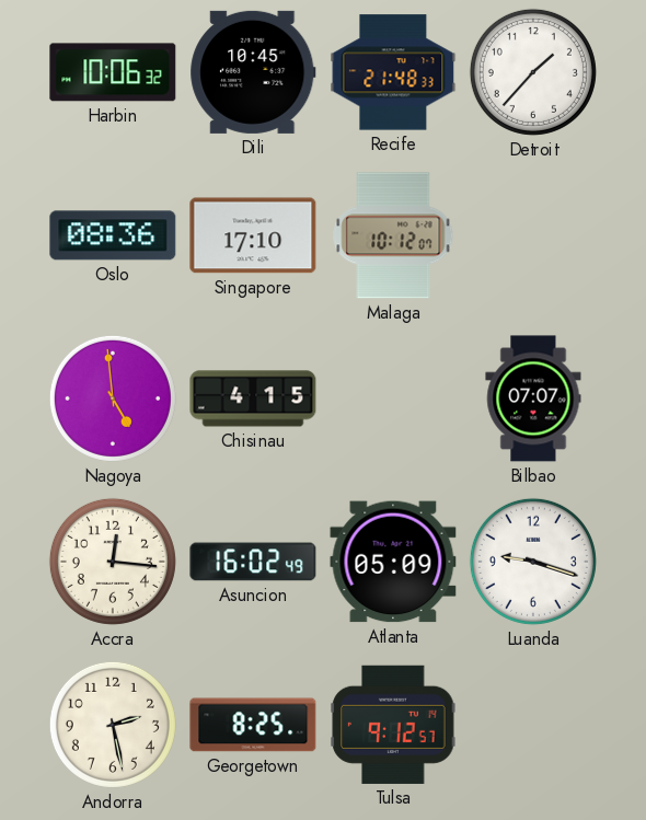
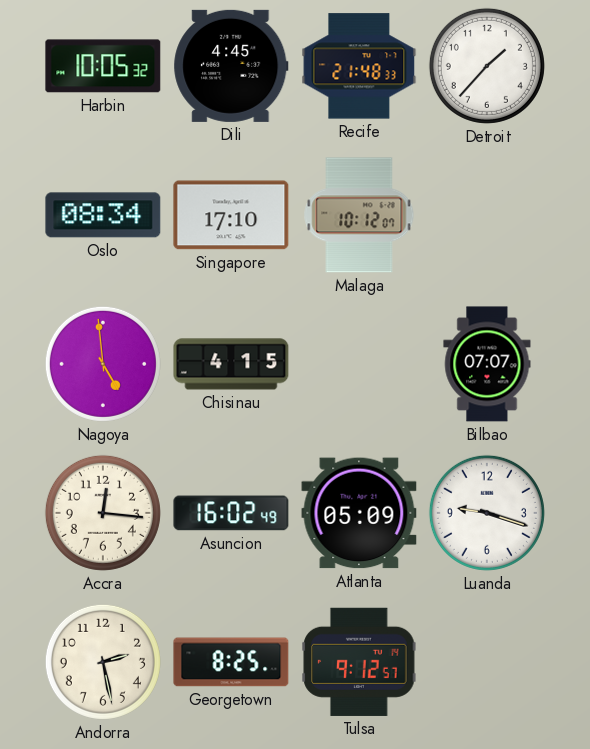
Harbin: 10:06 -> 10:05 (103, 66)
Dili: 10:45 -> 4:45 (231, 66)
Oslo: 08:36 -> 08:34 (103, 215)
